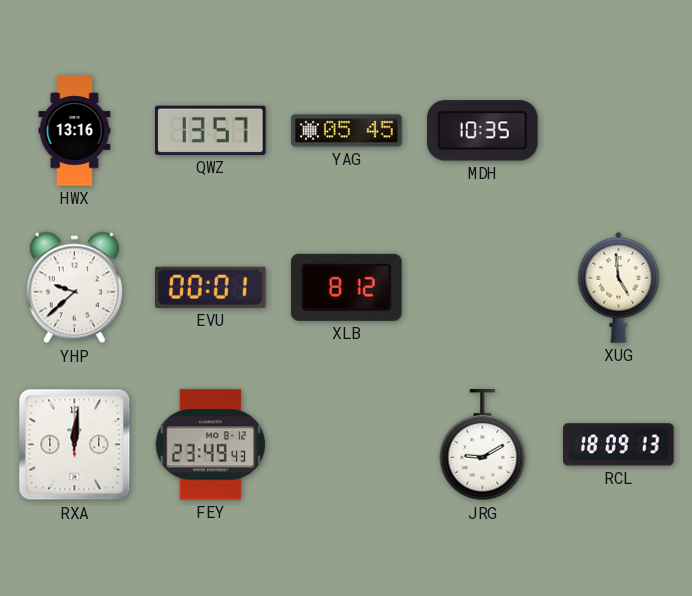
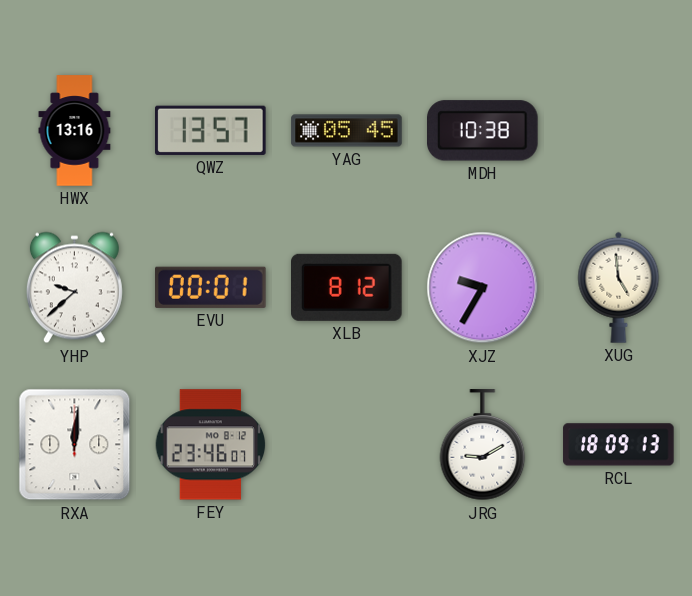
MDH: 10:35 -> 10:38 (483, 131)
XJZ: none -> 9:35 (483, 288)
FEY: 23:49 -> 23:46 (211, 445)
